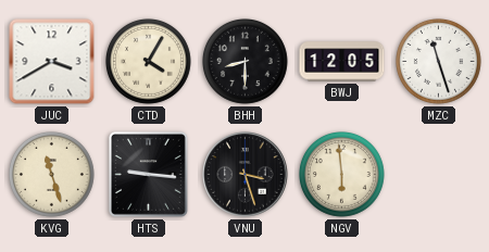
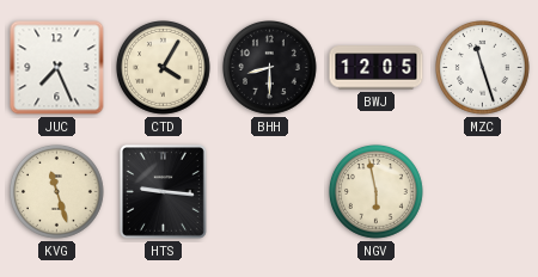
JUC: 3:40 -> 7:26 (57, 68)
VNU: 3:27 -> none (246, 175)
NGV: 5:59 -> 5:58 (377, 192)
